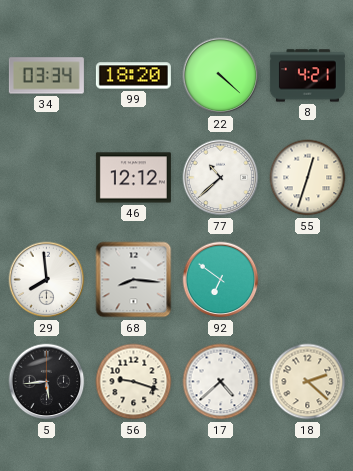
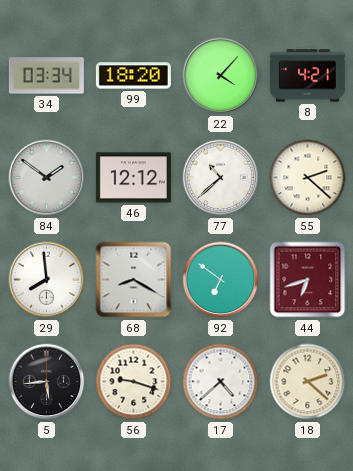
22: 4:22 -> 4:07 (221, 76)
84: none -> 1:51 (47, 178)
55: 12:33 -> 2:22 (308, 178)
68: 8:16 -> 8:20 (134, 280)
44: none -> 6:42 (308, 280)
